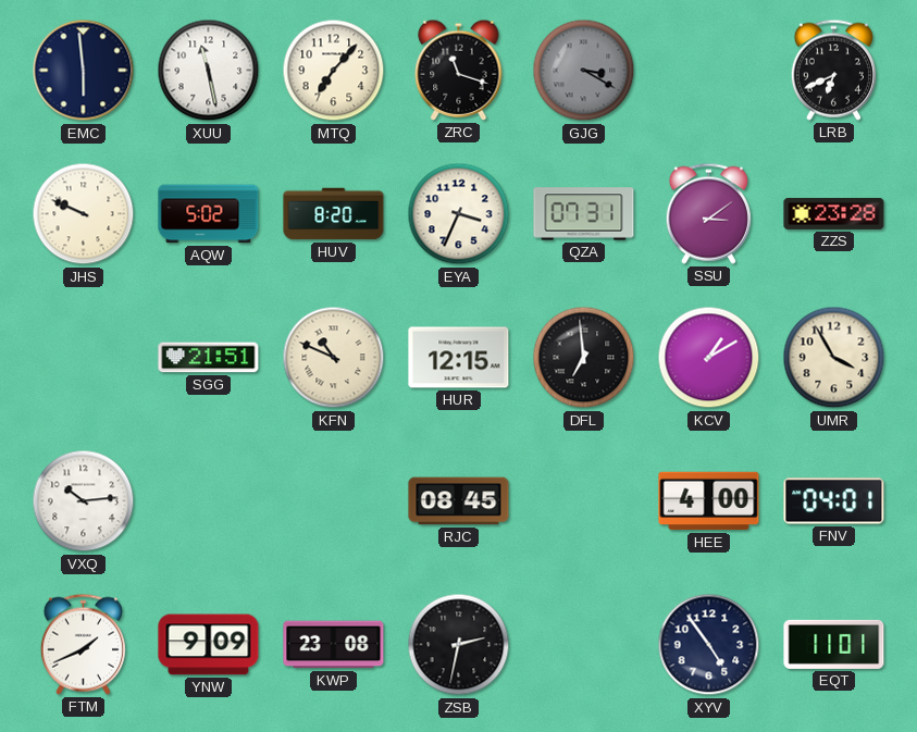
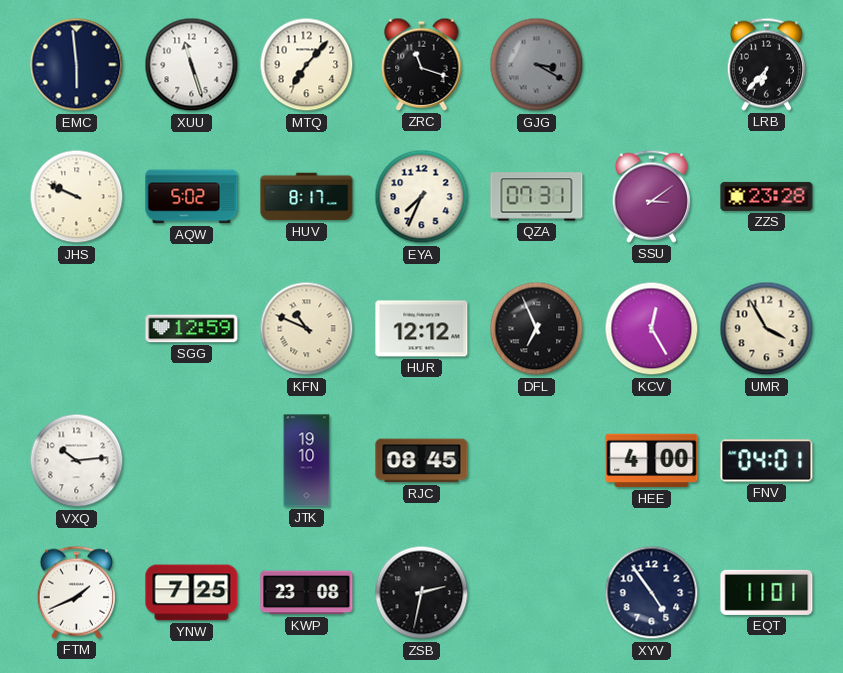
XUU: 11:28 -> 11:27 (192, 65)
LRB: 6:41 -> 6:37 (766, 64)
HUV: 8:20 -> 8:17 (307, 197)
EYA: 3:34 -> 7:34 (422, 197)
SGG: 21:51 -> 12:59 (192, 329)
HUR: 12:15 -> 12:12 (422, 329)
DFL: 6:59 -> 6:56 (537, 329)
KCV: 1:10 -> 12:25 (652, 329)
JTK: none -> 19:10 (307, 461)
YNW: 9:09 -> 7:25 (192, 593)
